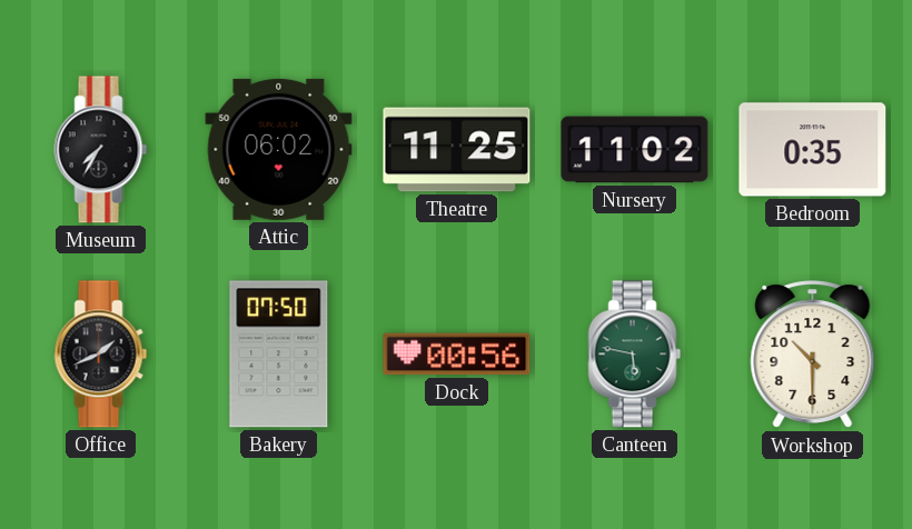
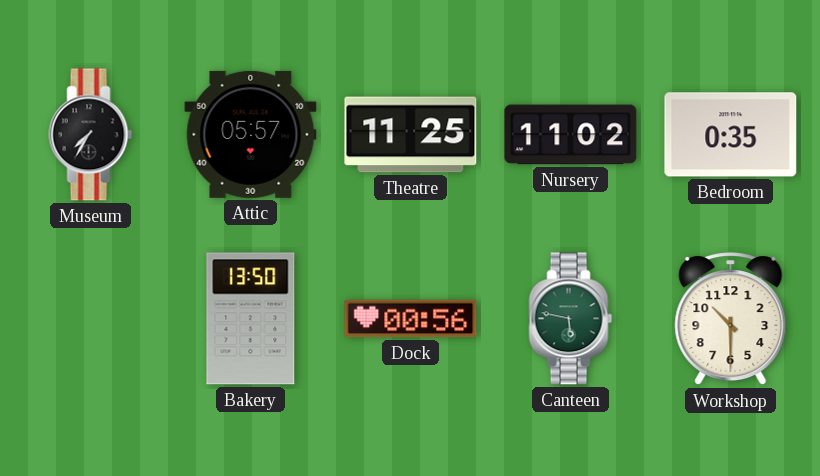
Attic: 06:02 -> 05:57 (251, 134)
Office: 1:41 -> none (101, 355)
Bakery: 07:50 -> 13:50 (251, 319)
